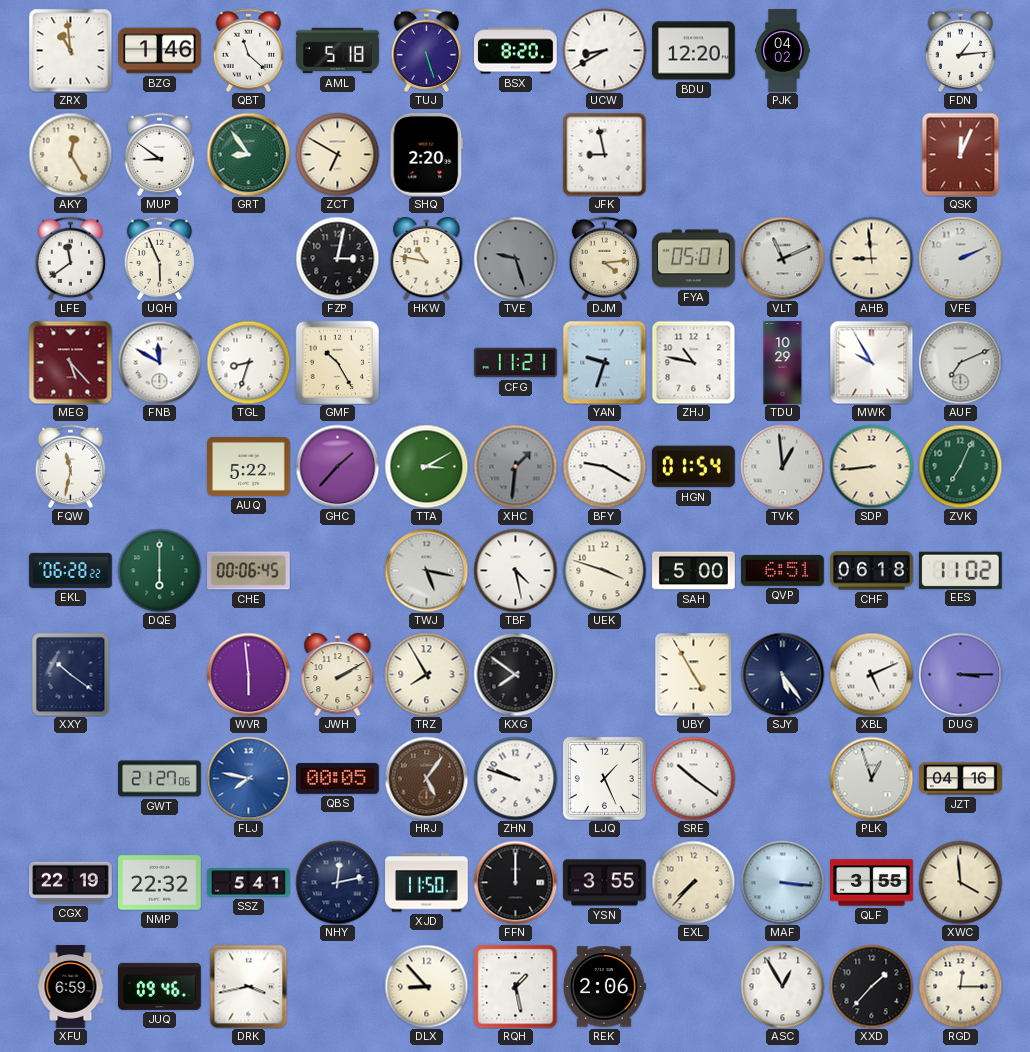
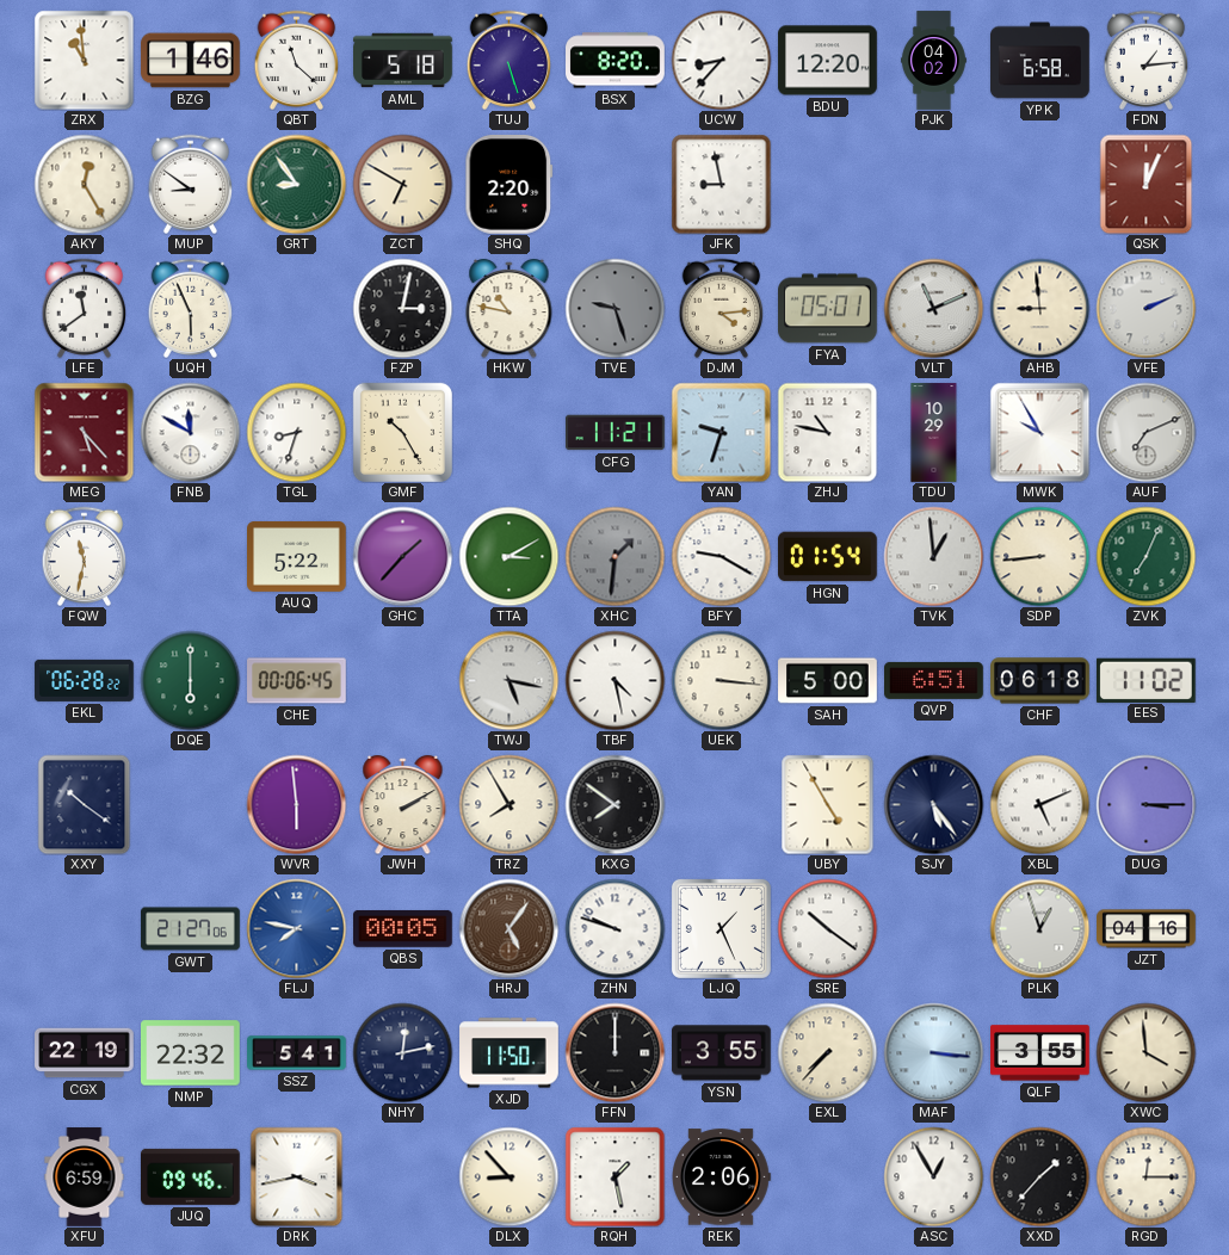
UCW: 8:40 -> 8:37 (721, 60)
YPK: none -> 6:58 (1040, 61)
UEK: 3:48 -> 3:16 (721, 680)
